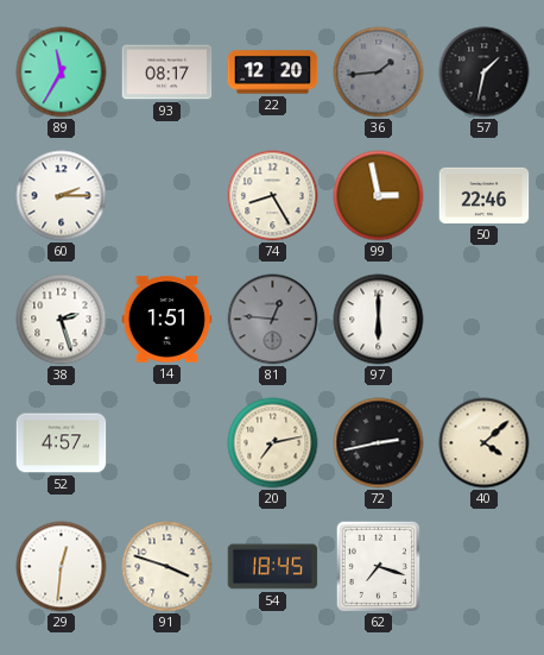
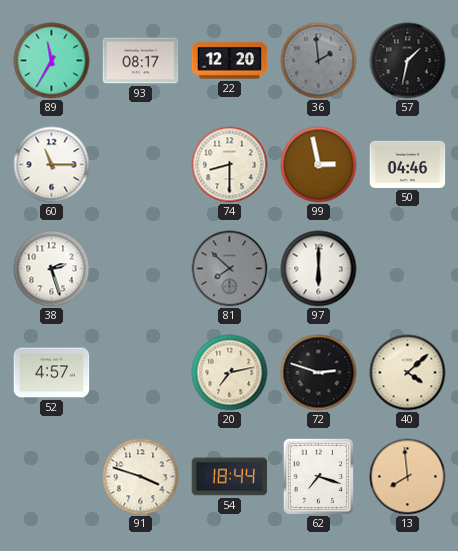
36: 1:44 -> 1:59 (319, 61)
60: 2:15 -> 11:15 (52, 165)
74: 8:25 -> 8:30 (230, 165)
50: 22:46 -> 04:46 (408, 164)
14: 1:51 -> none (167, 320)
81: 12:46 -> 7:52 (230, 269)
72: 2:43 -> 2:48 (319, 373)
29: 12:31 -> none (62, 567)
54: 18:45 -> 18:44 (230, 477)
13: none -> 7:59 (408, 477)
